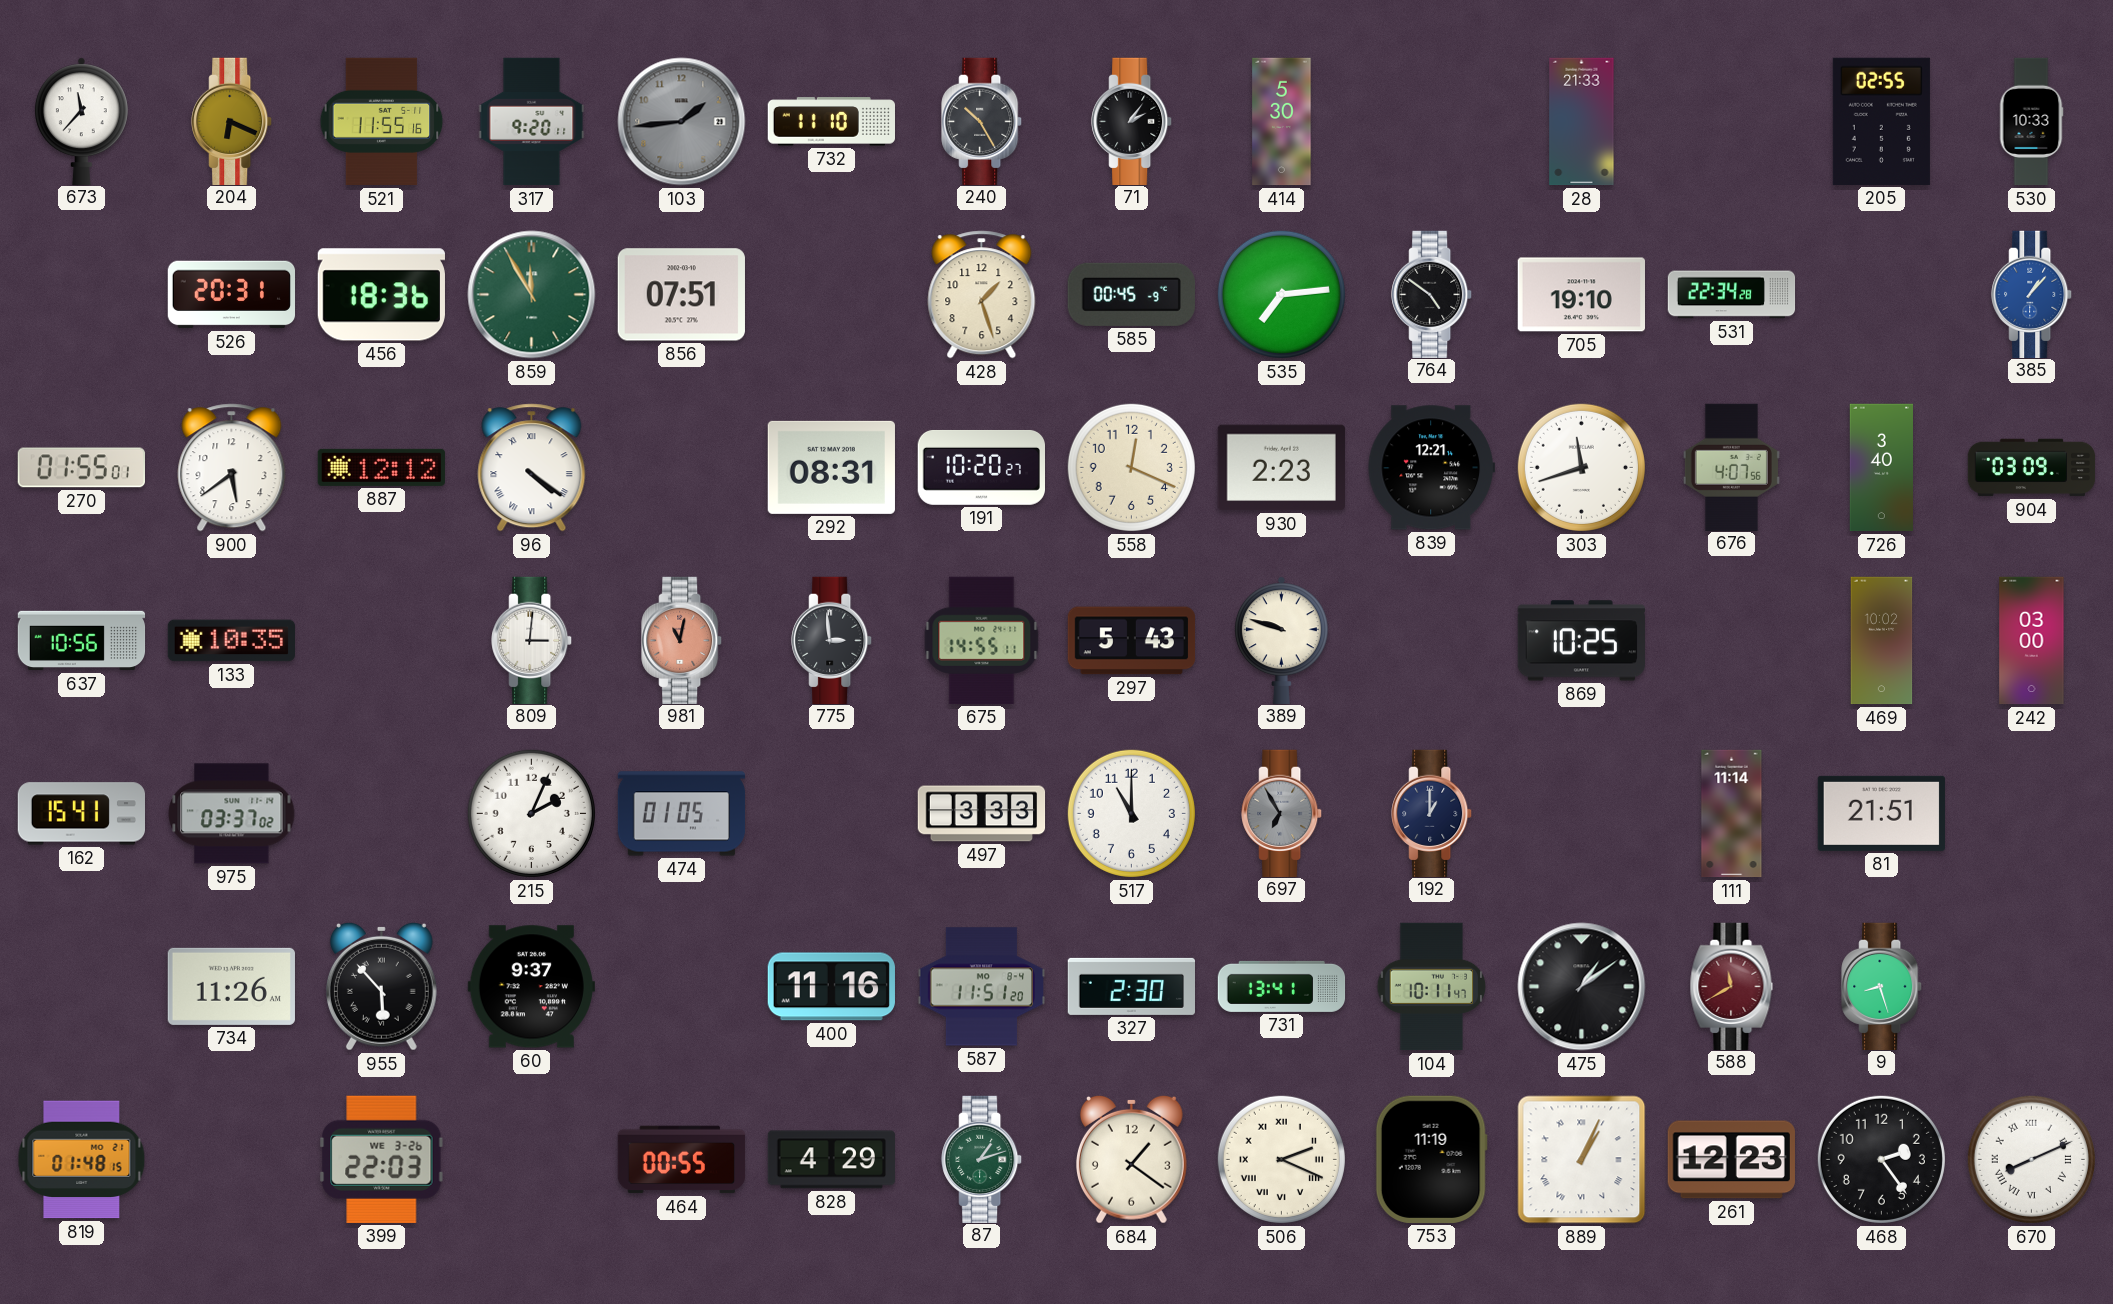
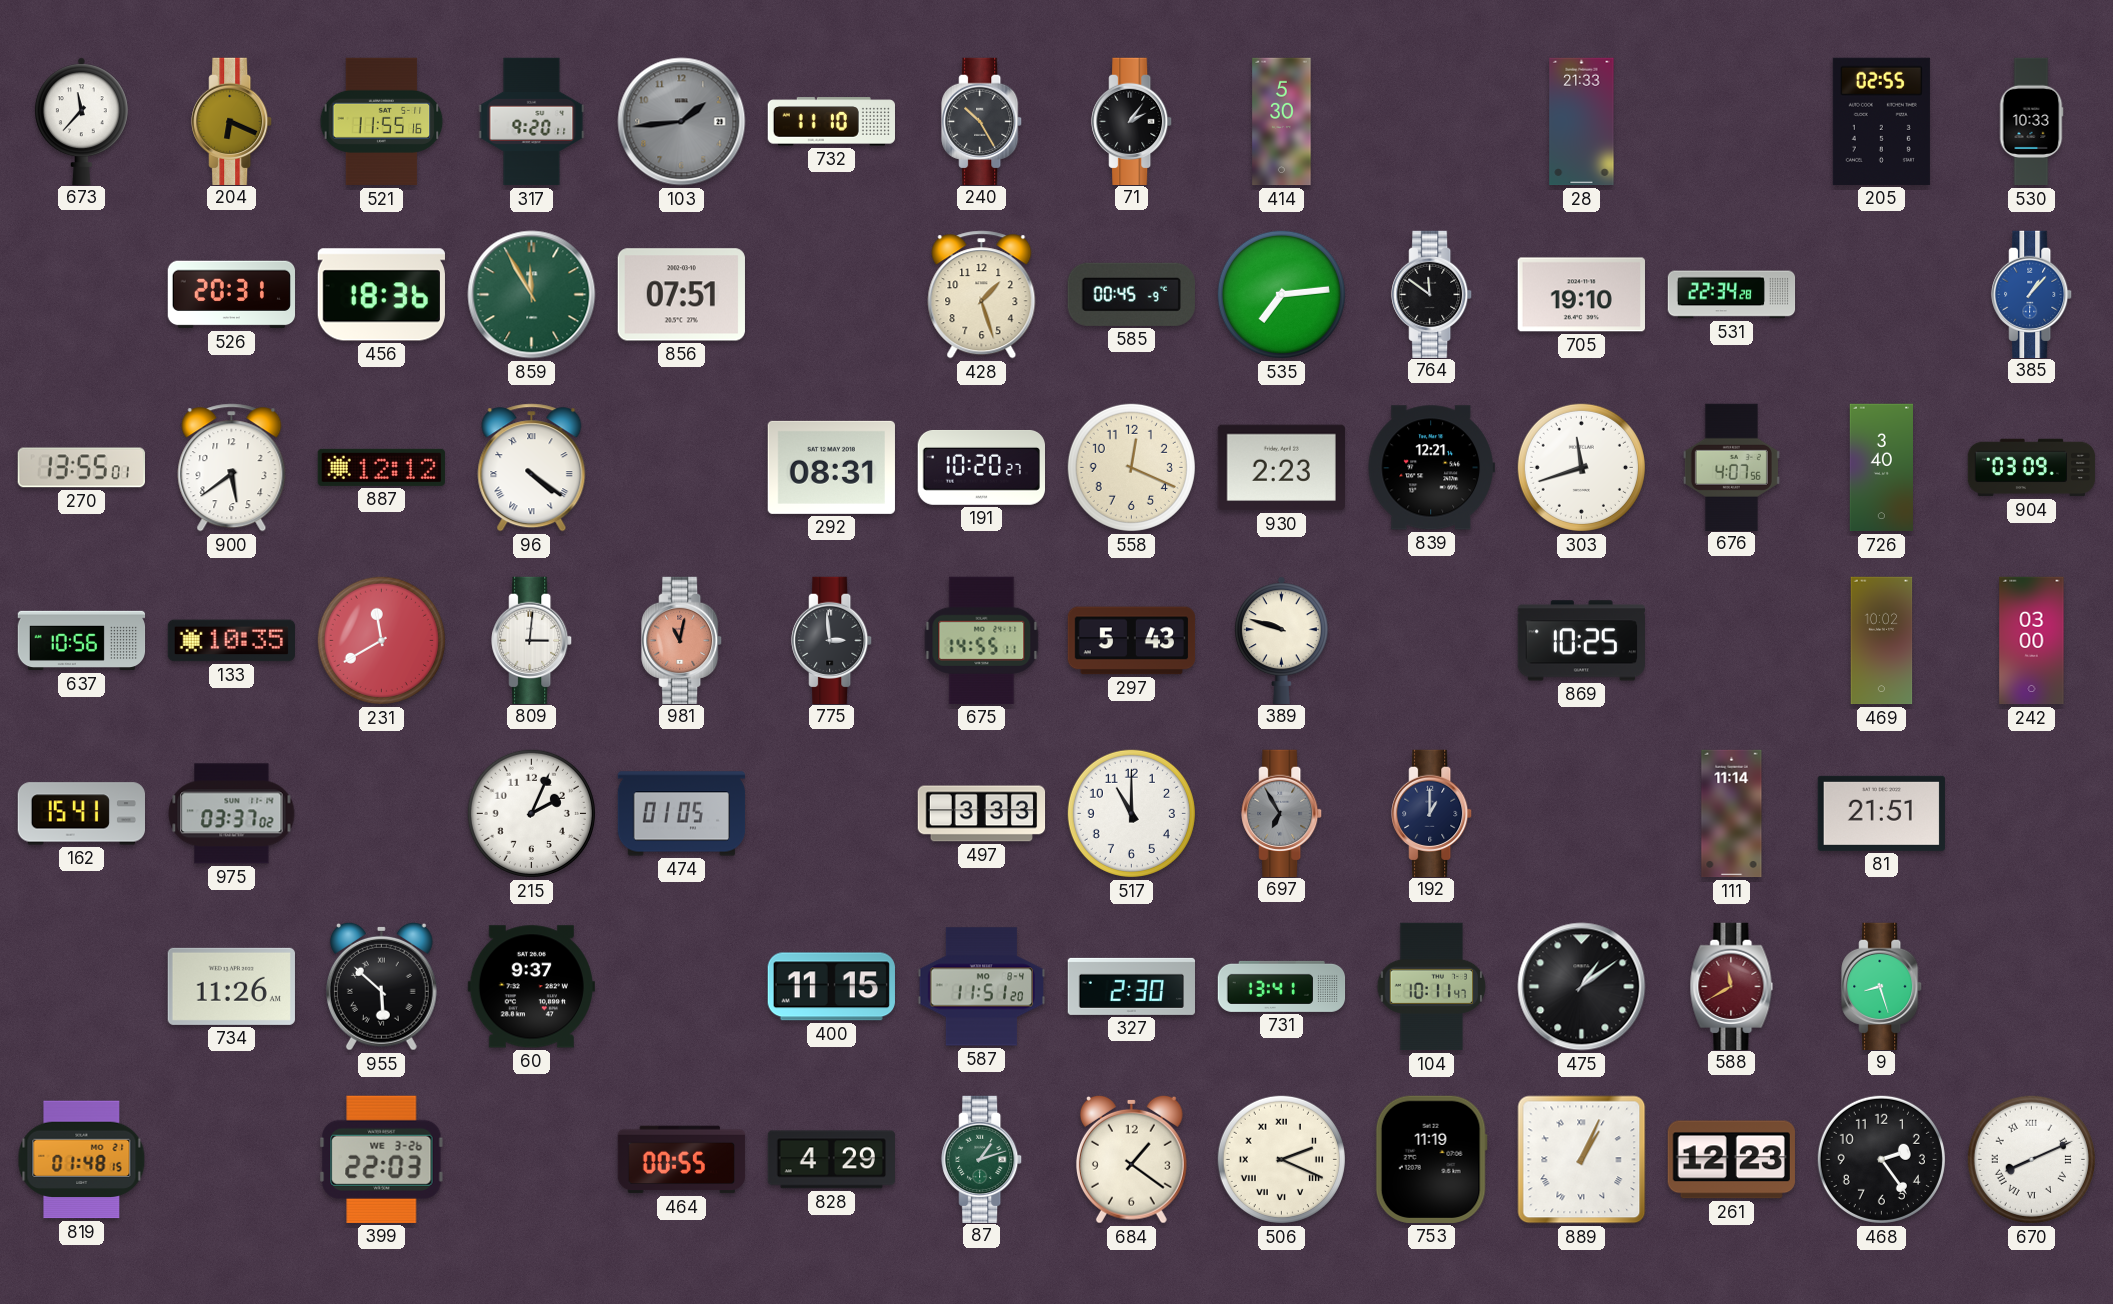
764: 4:51 -> 11:51 (1432, 294)
270: 01:55 -> 13:55 (81, 468)
231: none -> 11:40 (381, 640)
955: 5:53 -> 5:52 (381, 986)
400: 11:16 -> 11:15 (831, 987)
